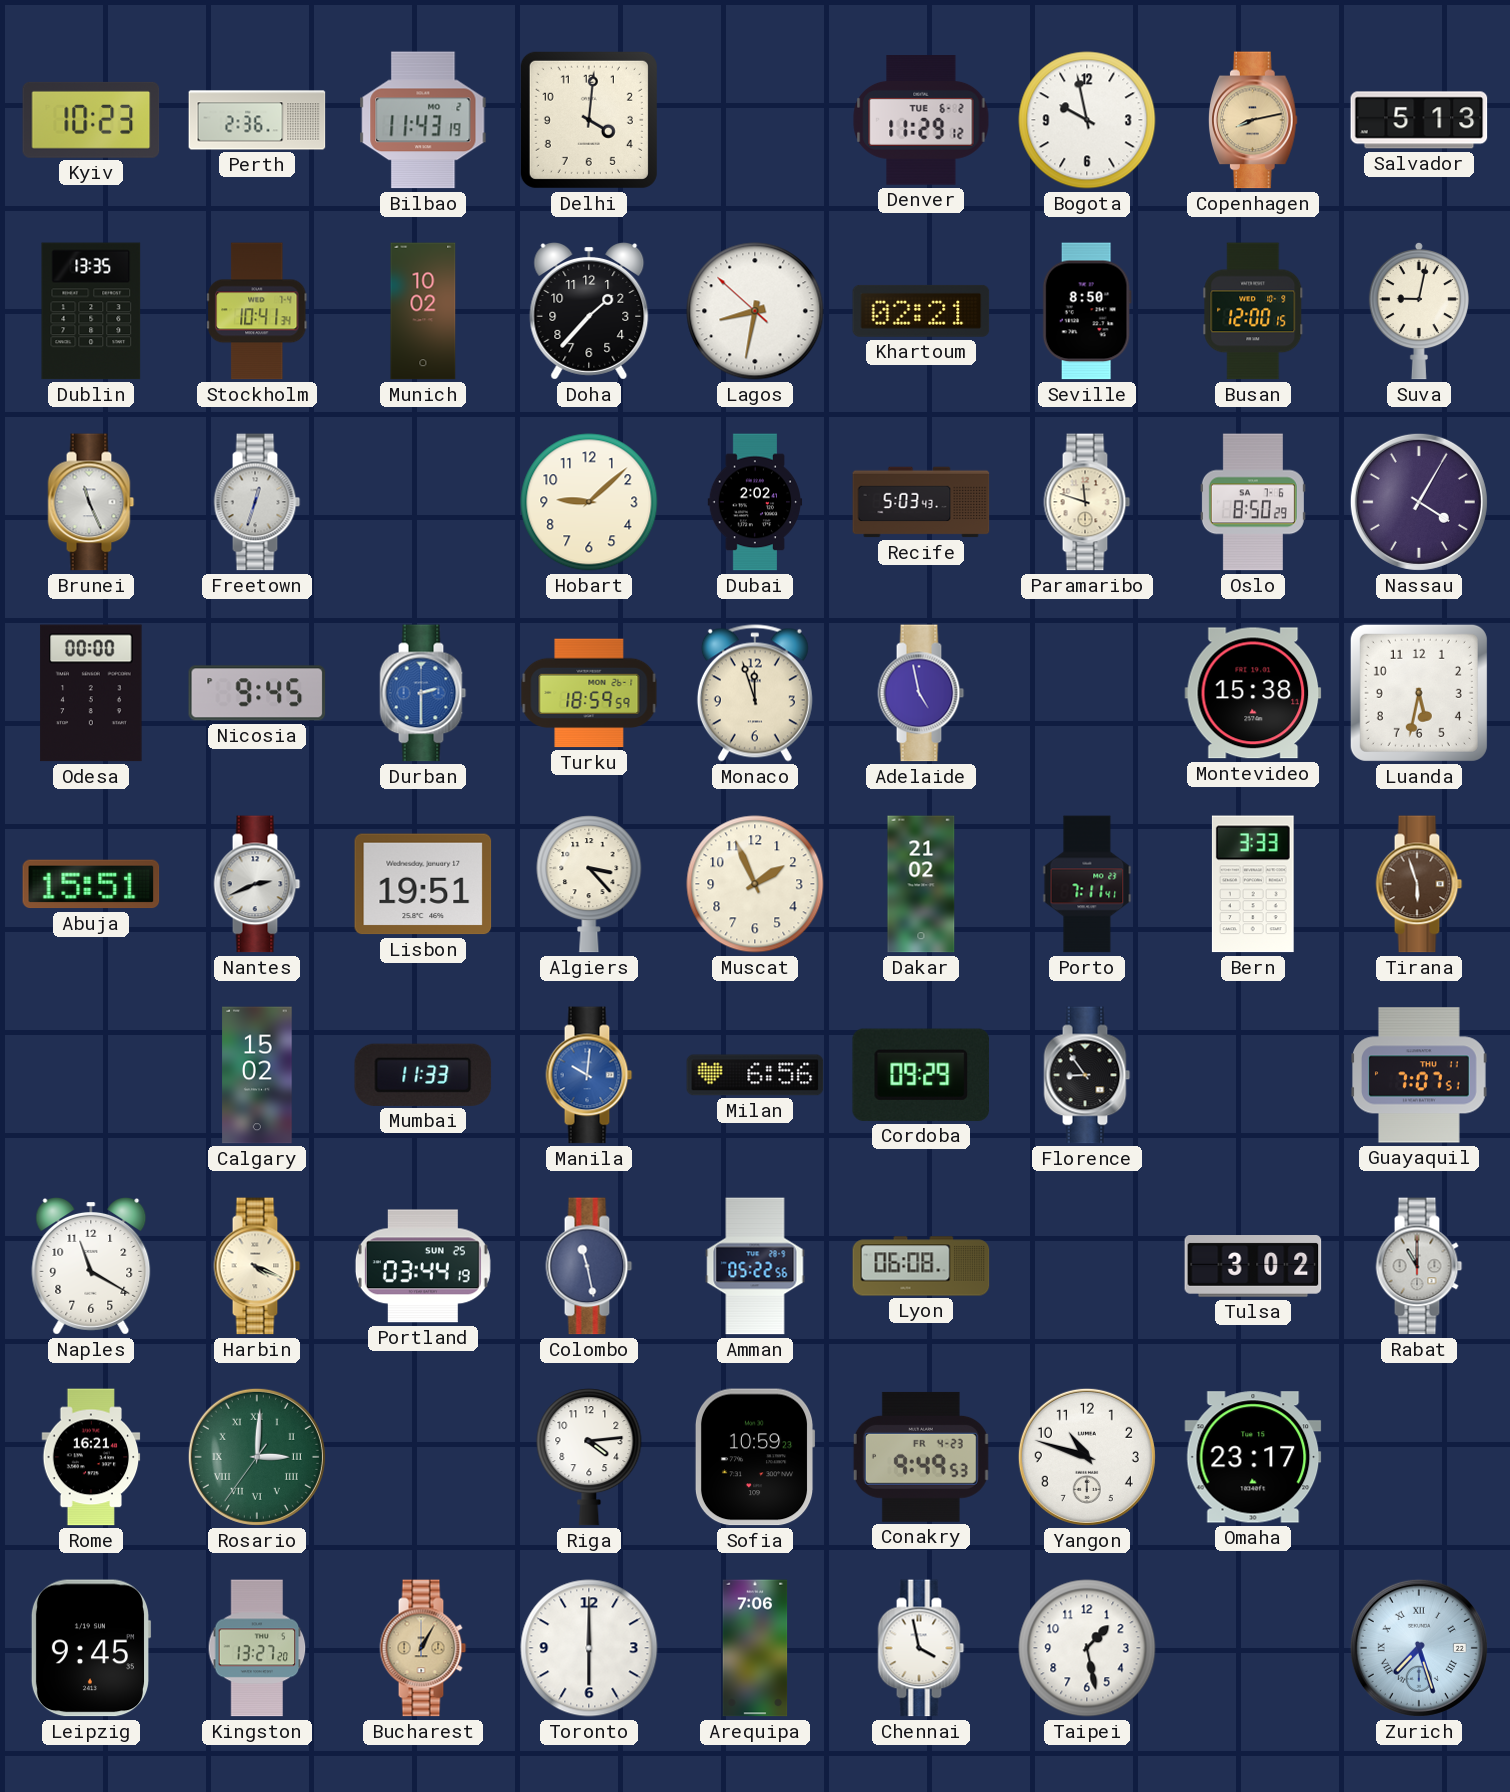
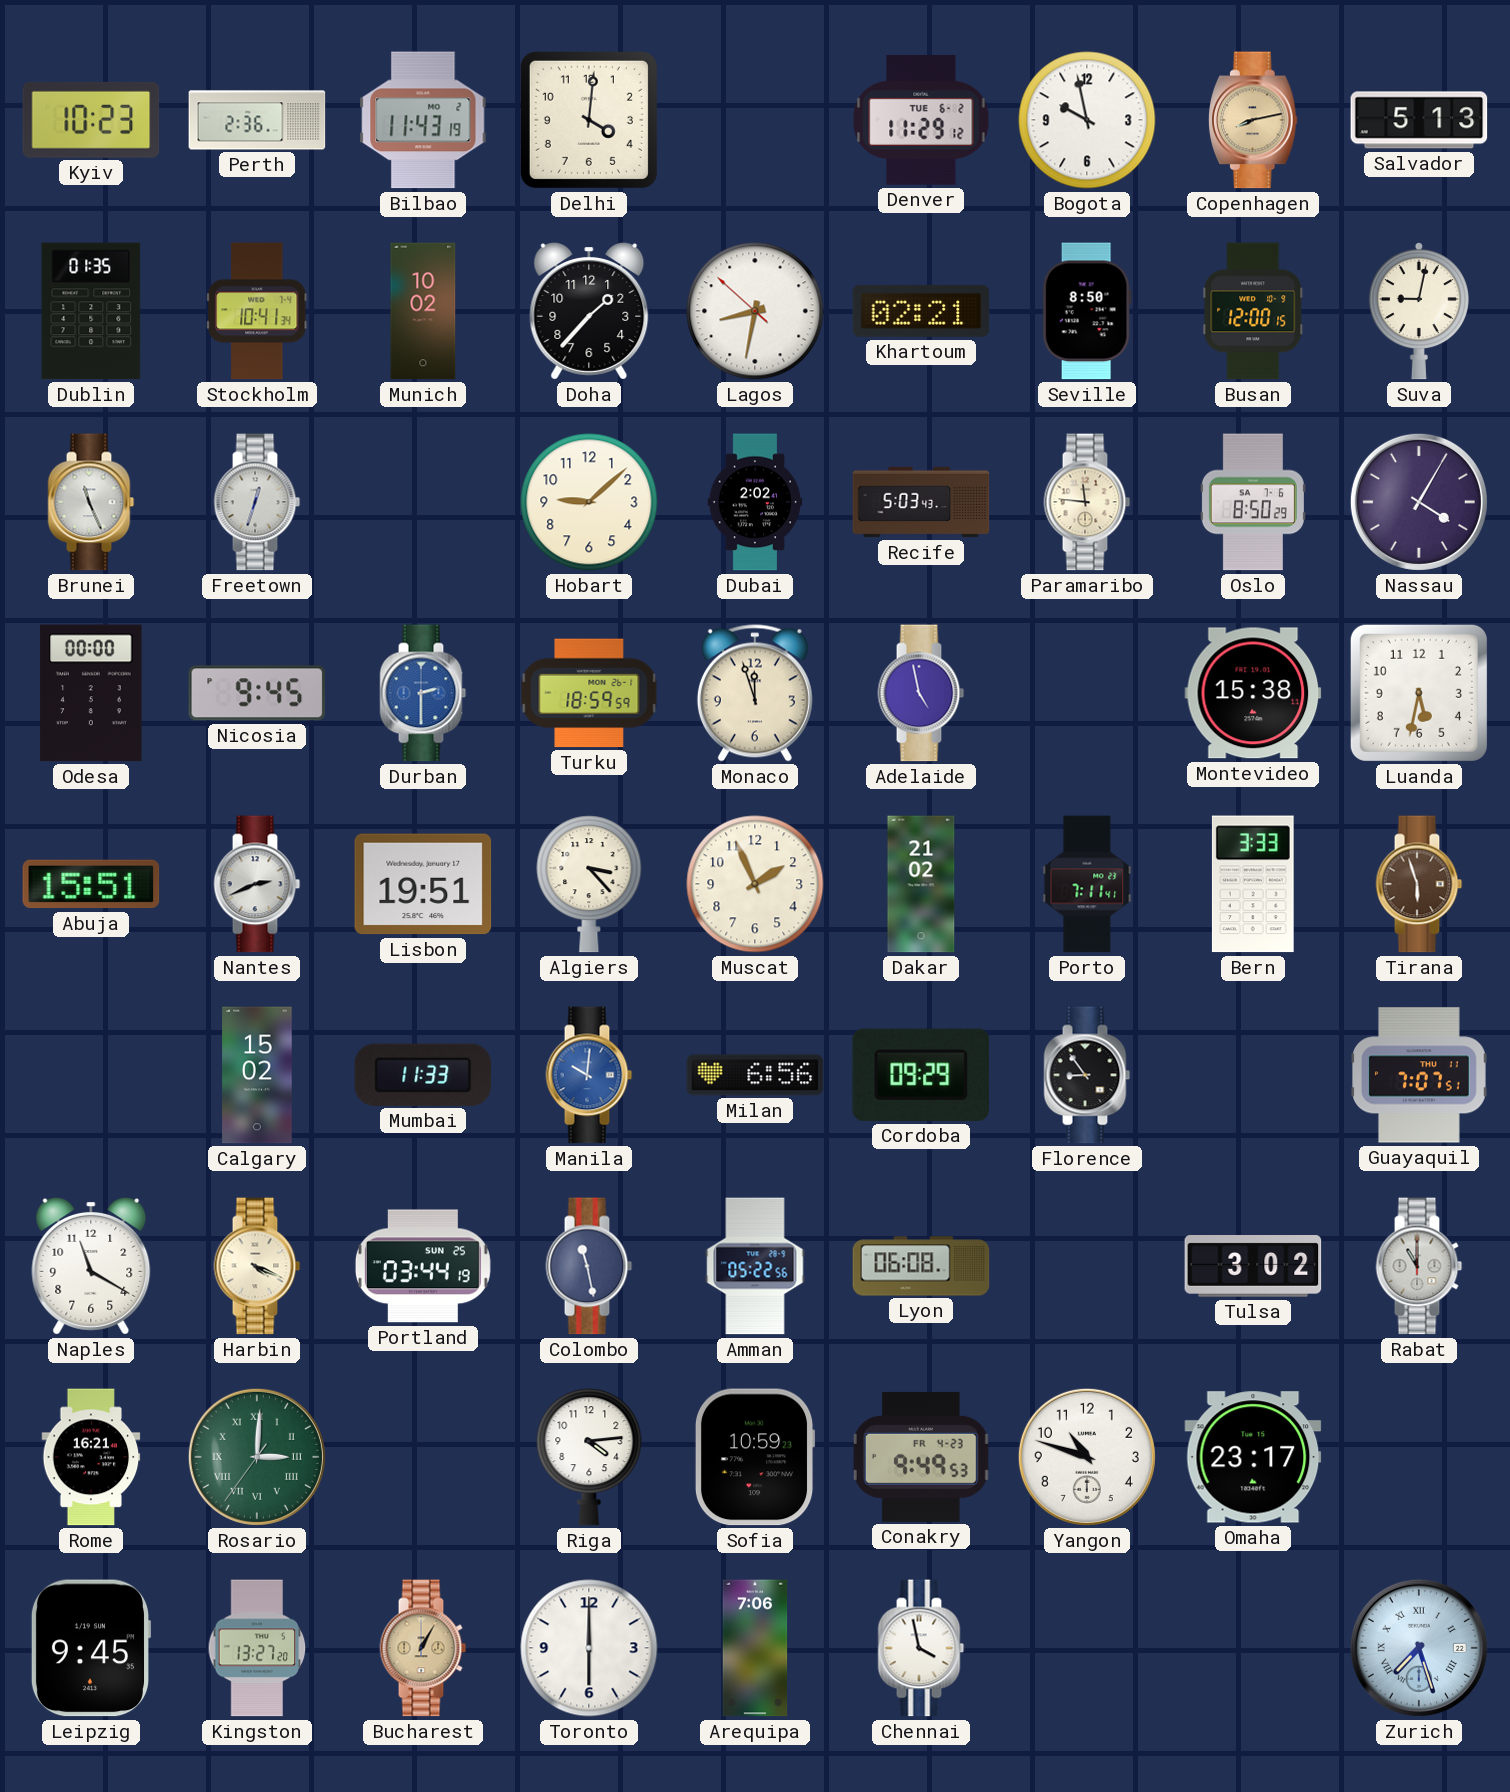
Dublin: 13:35 -> 01:35 (91, 311)
Paramaribo: 11:48 -> 11:46 (1087, 502)
Taipei: 1:28 -> none (1087, 1648)
